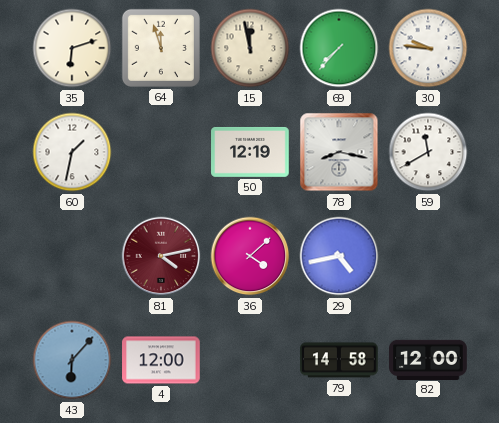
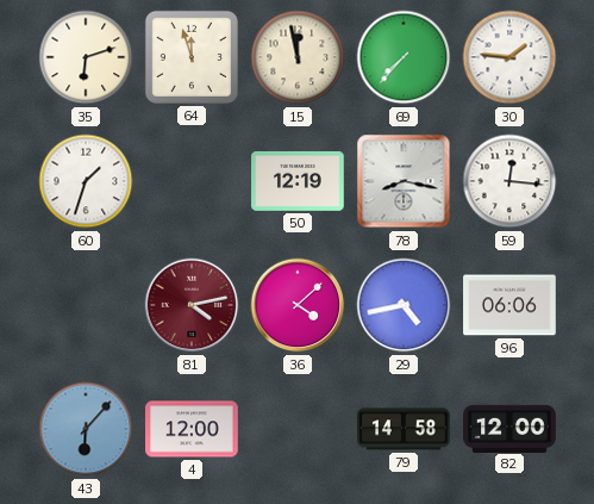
30: 9:46 -> 1:46 (509, 57)
60: 1:32 -> 1:33 (86, 181)
59: 11:40 -> 12:16 (509, 181)
96: none -> 06:06 (509, 305)
